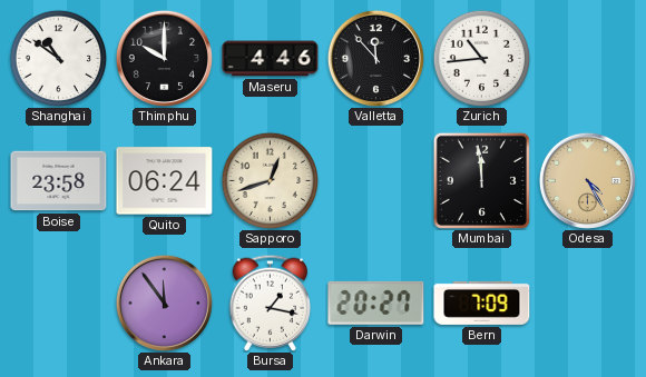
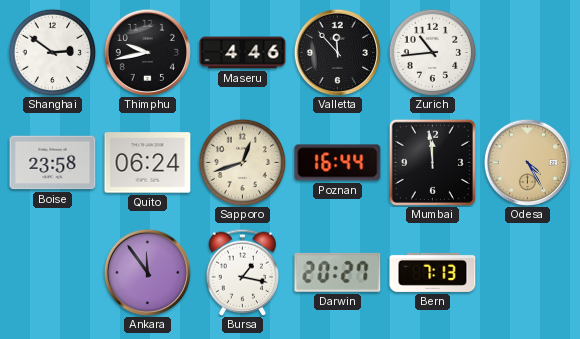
Shanghai: 10:51 -> 2:51 (52, 52)
Thimphu: 10:00 -> 9:43 (147, 52)
Poznan: none -> 16:44 (338, 163)
Bern: 7:09 -> 7:13 (433, 272)
